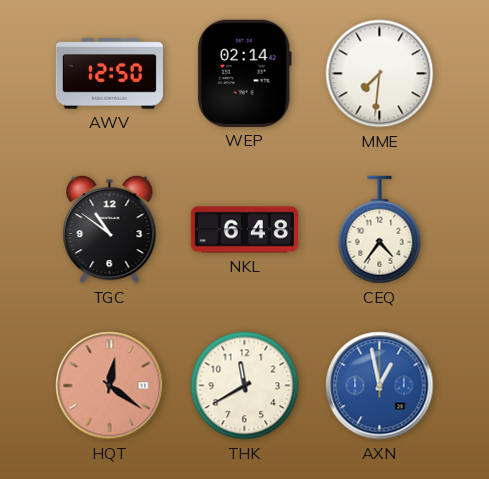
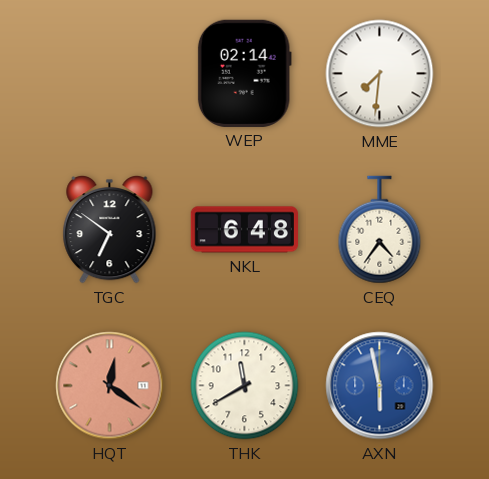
AWV: 12:50 -> none (109, 74)
TGC: 10:51 -> 6:51 (110, 229)
AXN: 12:58 -> 5:58 (380, 386)
